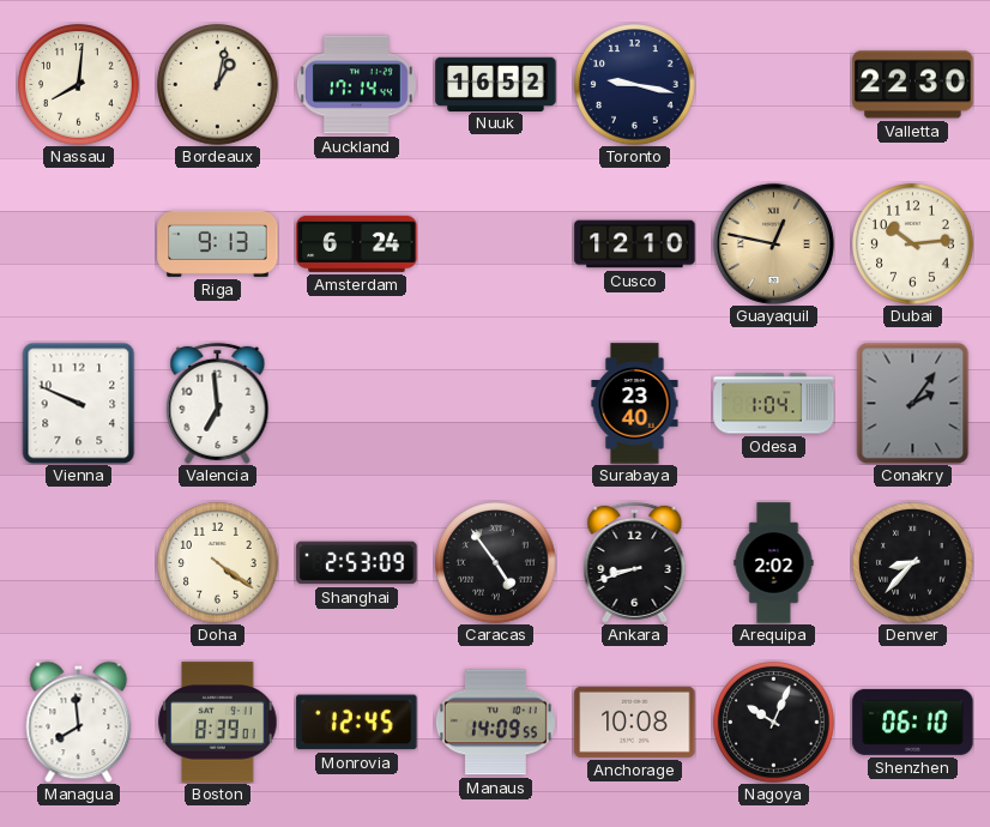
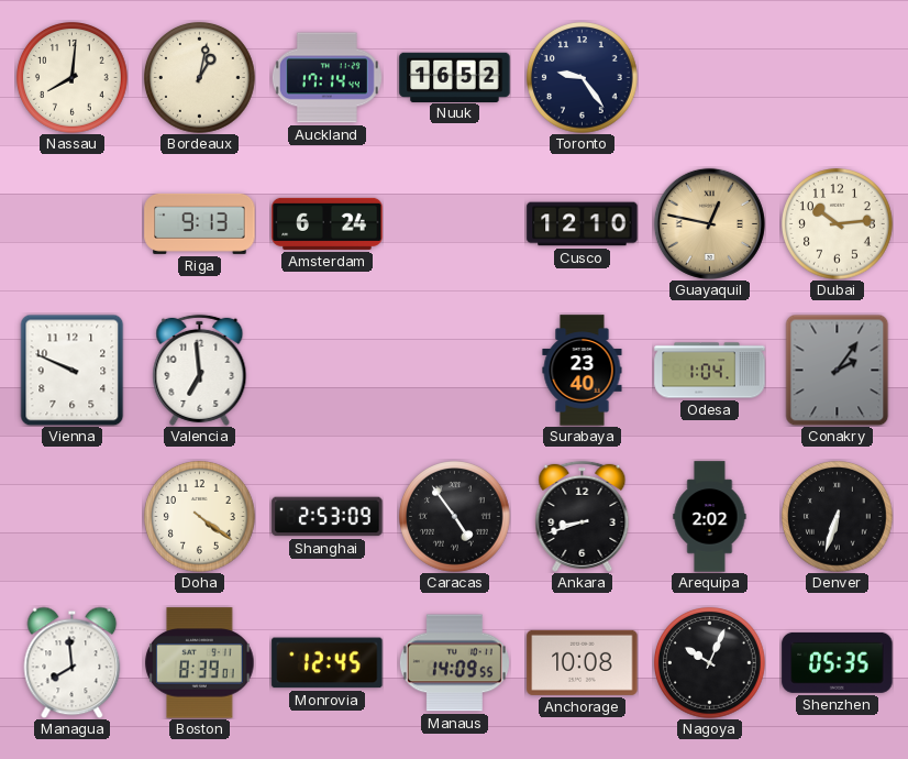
Toronto: 9:17 -> 9:24 (583, 78)
Valletta: 22:30 -> none (913, 85)
Denver: 8:37 -> 6:33 (838, 517)
Shenzhen: 06:10 -> 05:35 (838, 662)
